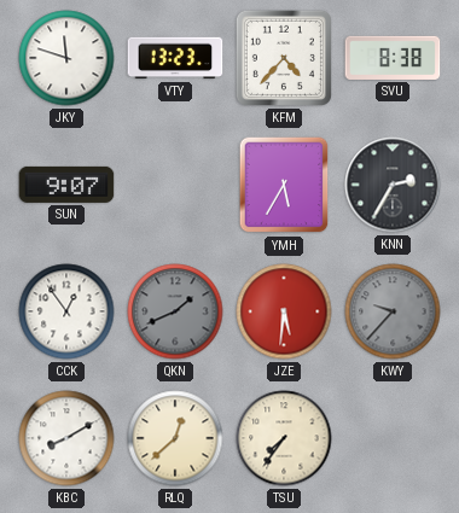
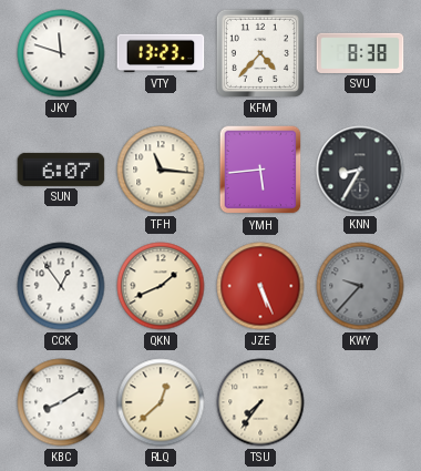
SUN: 9:07 -> 6:07 (61, 170)
TFH: none -> 11:16 (161, 170)
YMH: 5:35 -> 5:44 (260, 170)
KNN: 2:35 -> 8:35 (360, 170)
QKN dial: grey -> cream (161, 286)
JZE: 5:31 -> 5:26 (260, 286)
